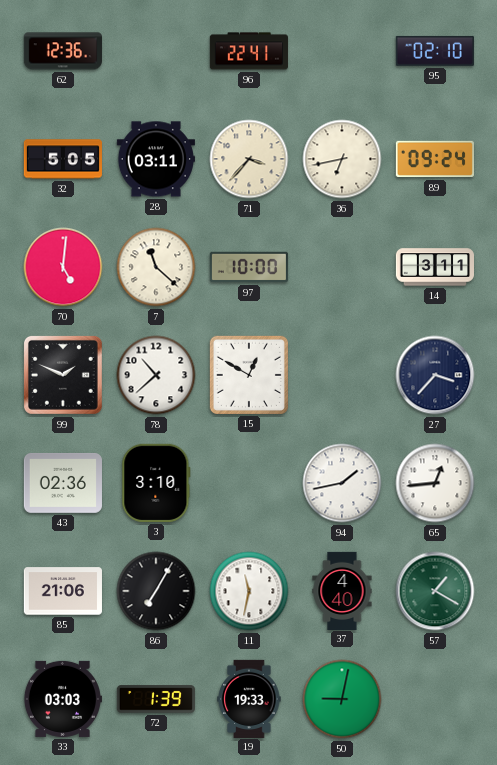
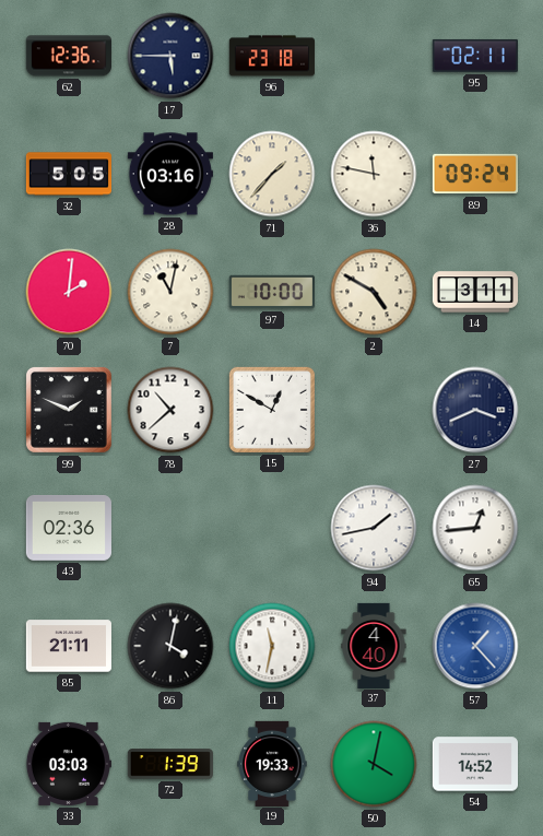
17: none -> 5:45 (170, 56)
96: 22:41 -> 23:18 (272, 56)
95: 02:10 -> 02:11 (475, 56)
28: 03:11 -> 03:16 (170, 174)
71: 3:37 -> 1:37 (272, 174)
36: 6:43 -> 11:47 (374, 174)
70: 5:01 -> 2:01 (69, 292)
7: 11:22 -> 11:02 (170, 292)
2: none -> 4:50 (374, 292)
27: 3:37 -> 3:41 (475, 410)
3: 3:10 -> none (156, 483)
85: 21:06 -> 21:11 (69, 646)
86: 7:05 -> 4:02 (170, 646)
57: 1:20 -> 1:23 (475, 646)
57 dial: green -> blue (475, 646)
50: 9:02 -> 4:02 (374, 764)
54: none -> 14:52 (474, 764)
